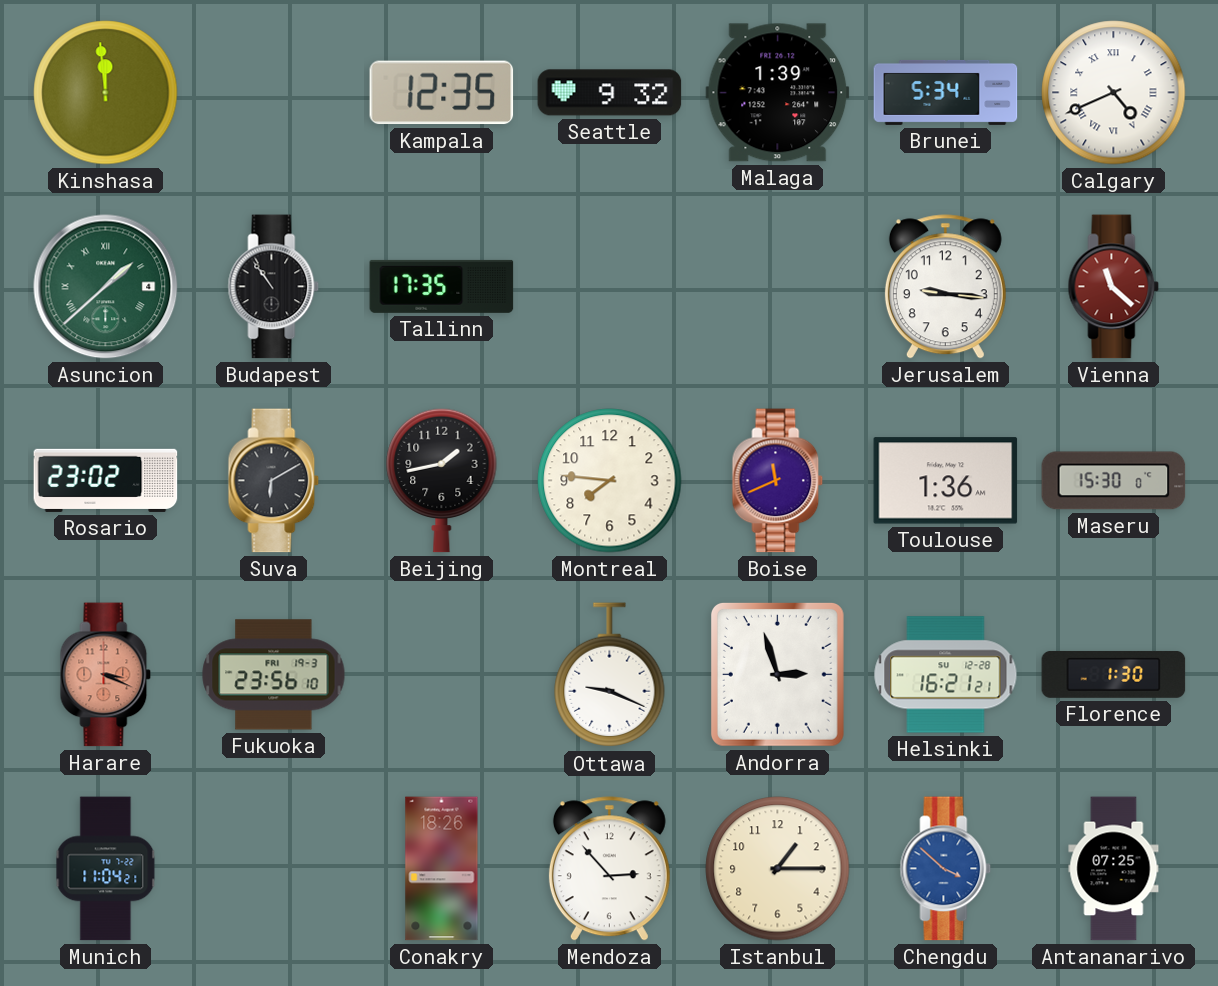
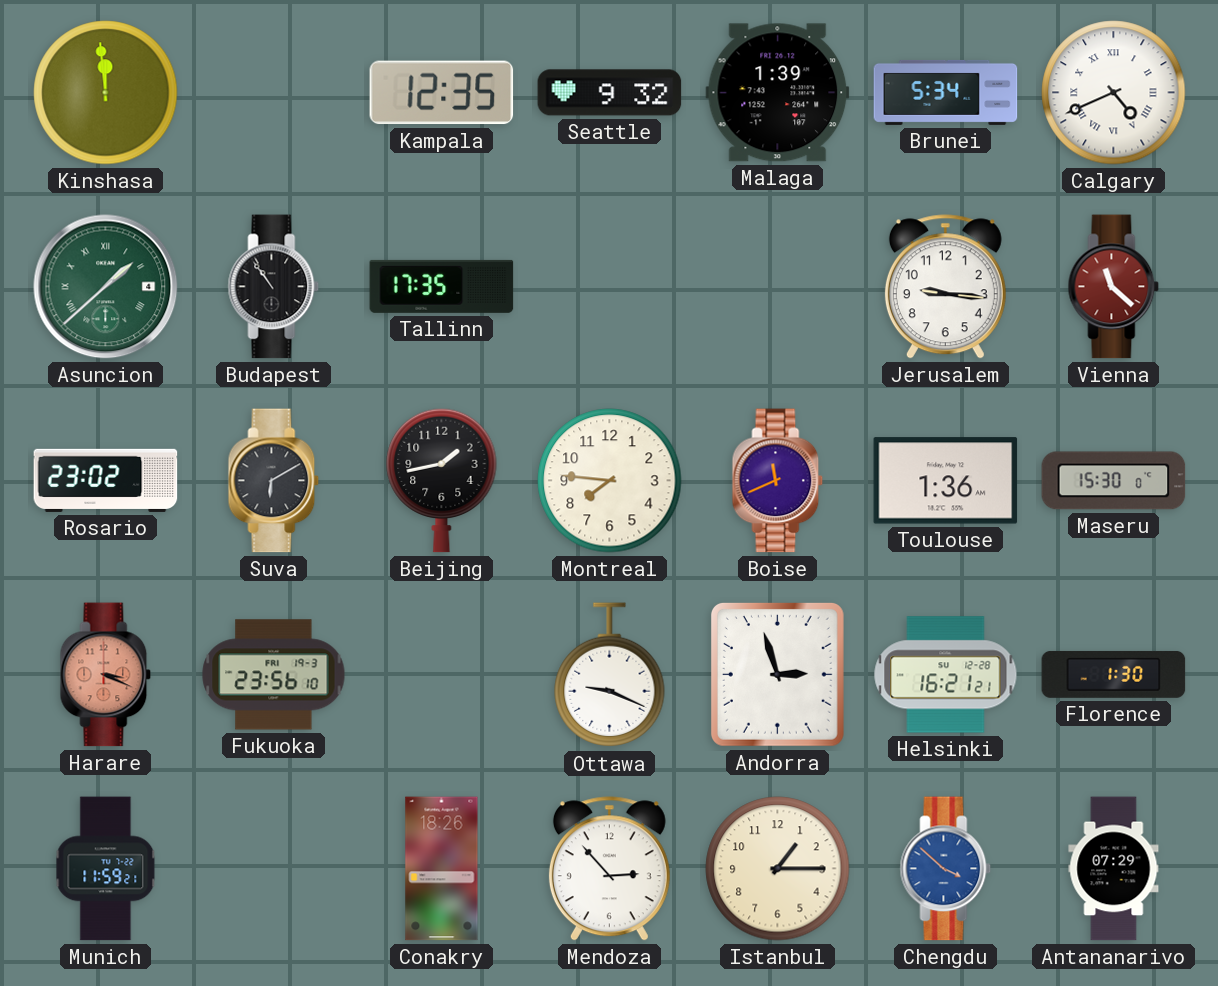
Munich: 11:04 -> 11:59 (106, 869)
Antananarivo: 07:25 -> 07:29 (1114, 869)
